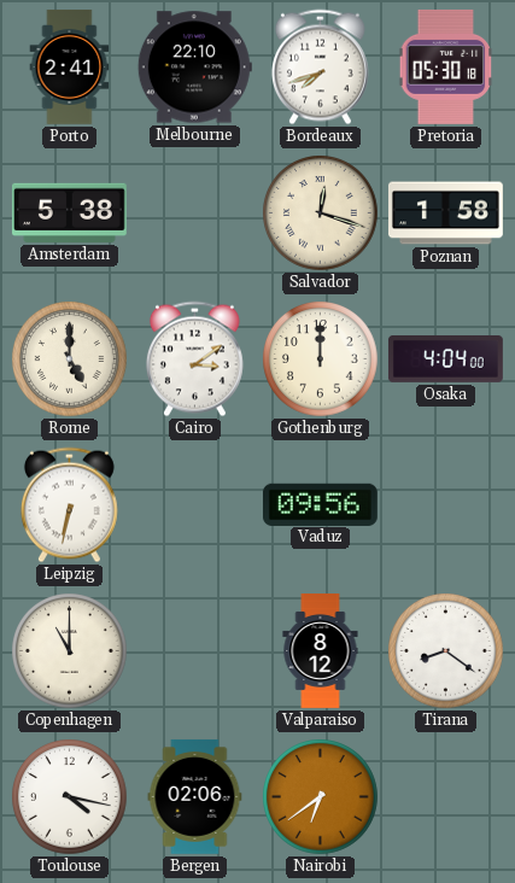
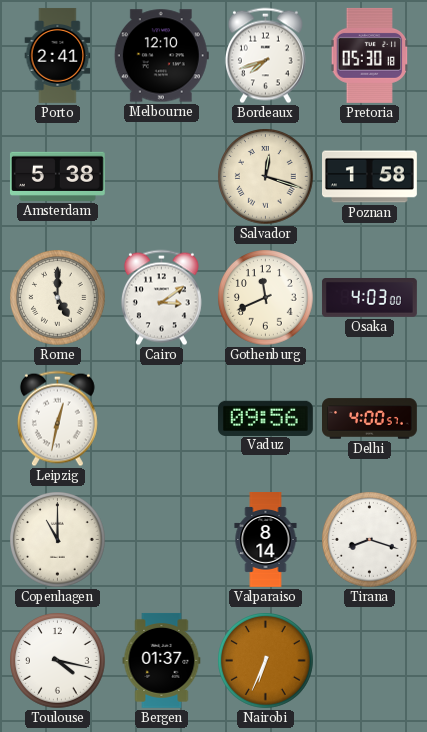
Melbourne: 22:10 -> 12:10 (161, 56)
Gothenburg: 12:00 -> 11:41 (266, 298)
Osaka: 4:04 -> 4:03 (369, 298)
Leipzig: 6:32 -> 12:32 (57, 419)
Delhi: none -> 4:00 (370, 419)
Valparaiso: 8:12 -> 8:14 (266, 540)
Tirana: 8:21 -> 8:18 (370, 540)
Bergen: 02:06 -> 01:37 (162, 660)
Nairobi: 6:39 -> 6:34 (266, 661)
